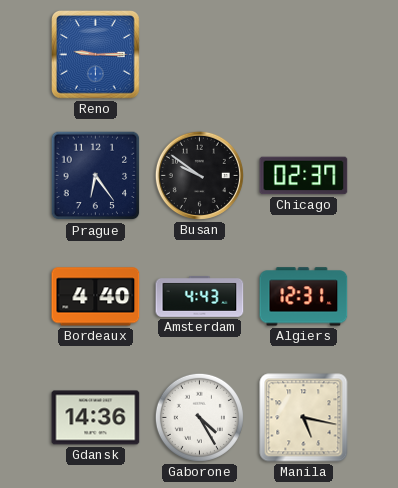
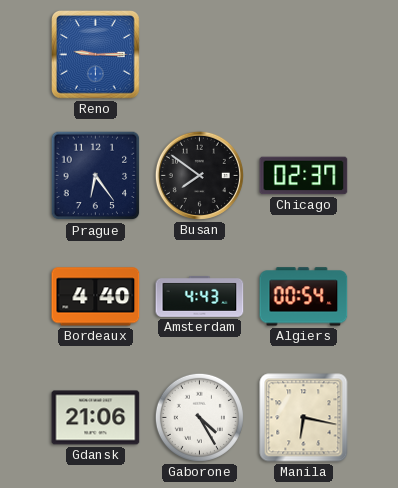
Busan: 9:51 -> 7:51 (199, 175)
Algiers: 12:31 -> 00:54 (304, 297)
Gdansk: 14:36 -> 21:06 (96, 418)
Manila: 5:17 -> 6:17 (304, 418)
